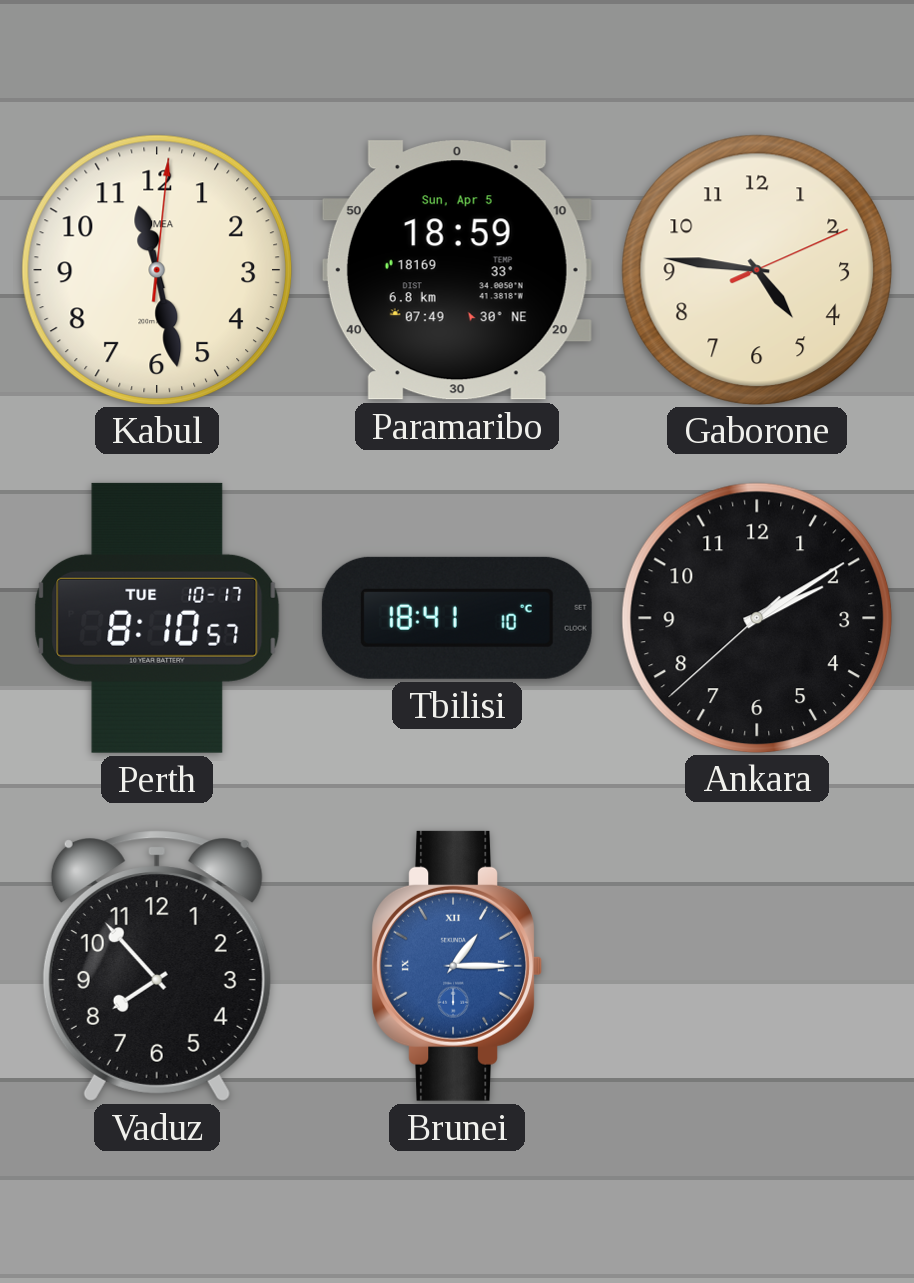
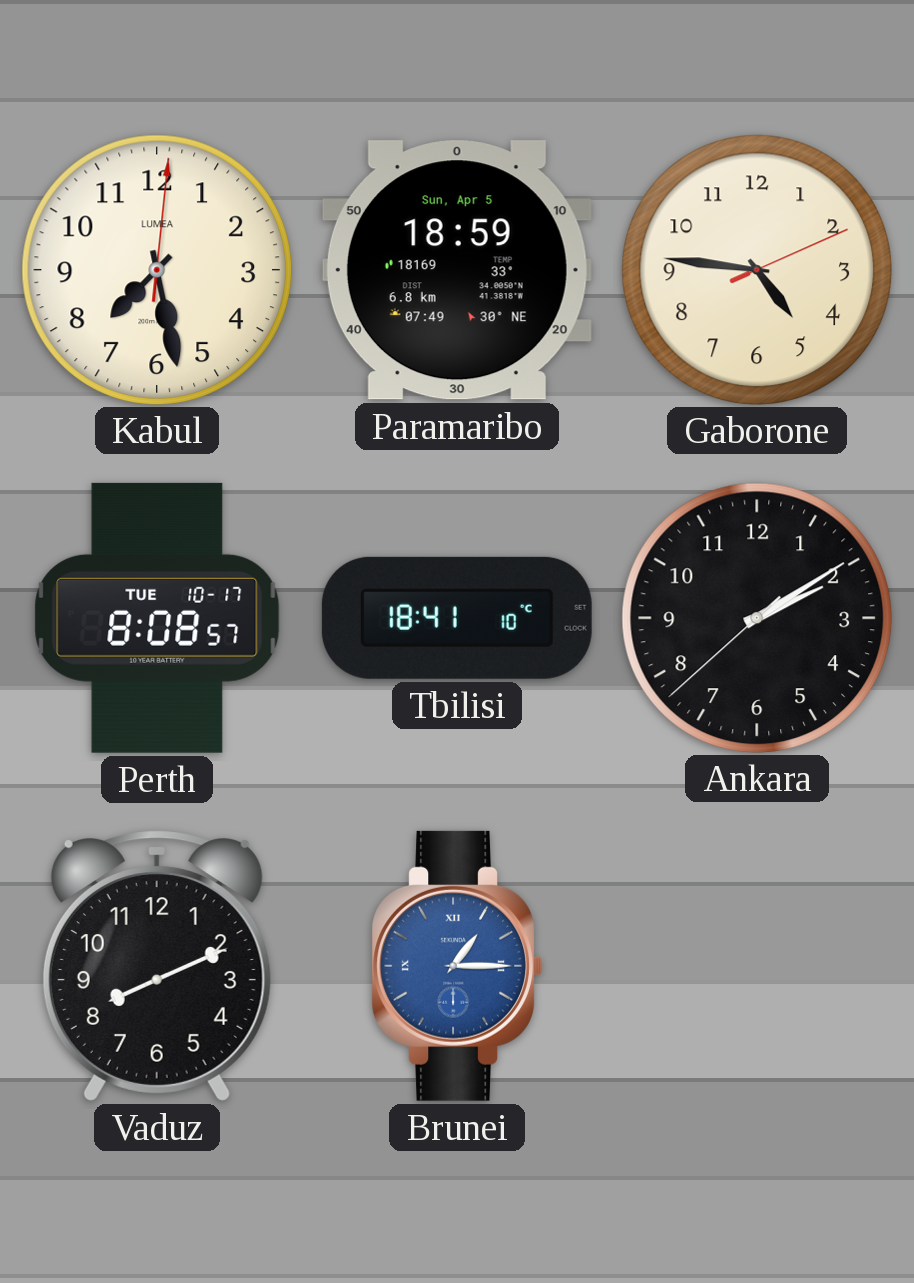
Kabul: 11:28 -> 7:28 (156, 269)
Perth: 8:10 -> 8:08 (157, 618)
Vaduz: 7:53 -> 8:11 (157, 966)
